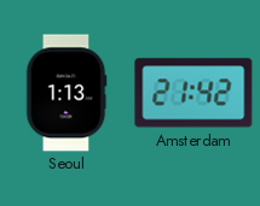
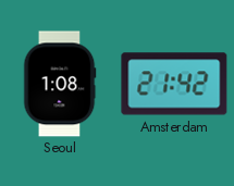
Seoul: 1:13 -> 1:08 (60, 84)
